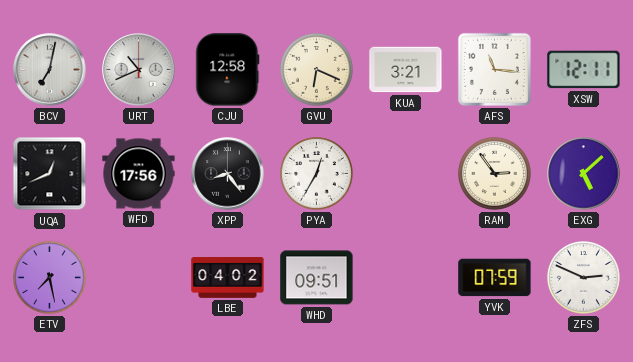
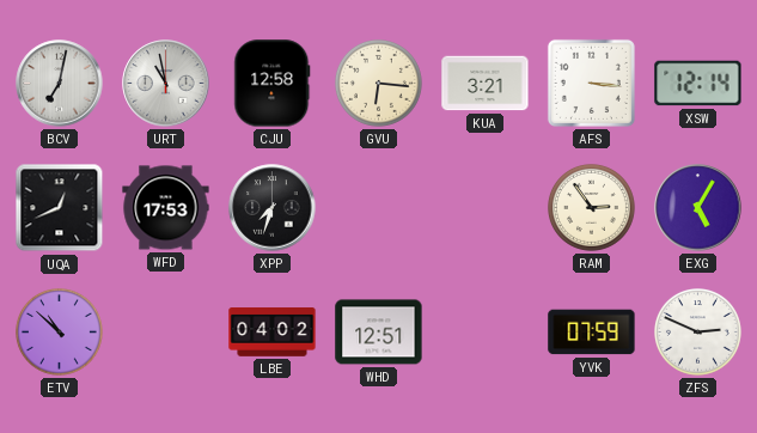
URT: 10:41 -> 10:58 (166, 84)
GVU: 6:19 -> 6:16 (379, 84)
AFS: 11:16 -> 3:16 (591, 83)
XSW: 12:11 -> 12:14 (698, 84)
WFD: 17:56 -> 17:53 (166, 208)
XPP: 8:24 -> 7:33 (273, 208)
PYA: 12:35 -> none (317, 174)
EXG: 5:08 -> 5:05 (698, 208)
ETV: 7:28 -> 10:52 (60, 333)
WHD: 09:51 -> 12:51 (379, 333)
